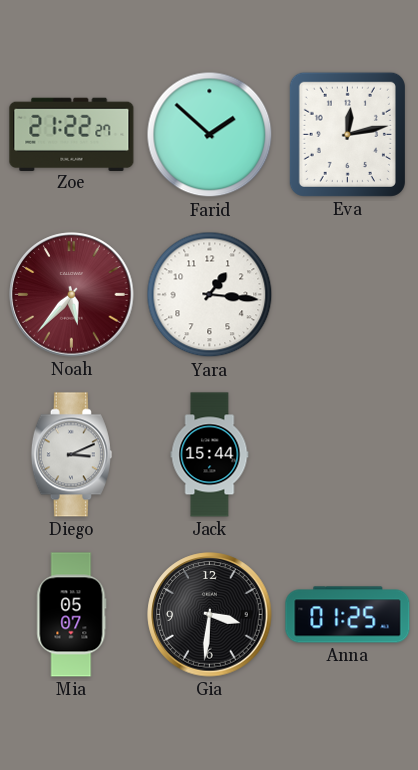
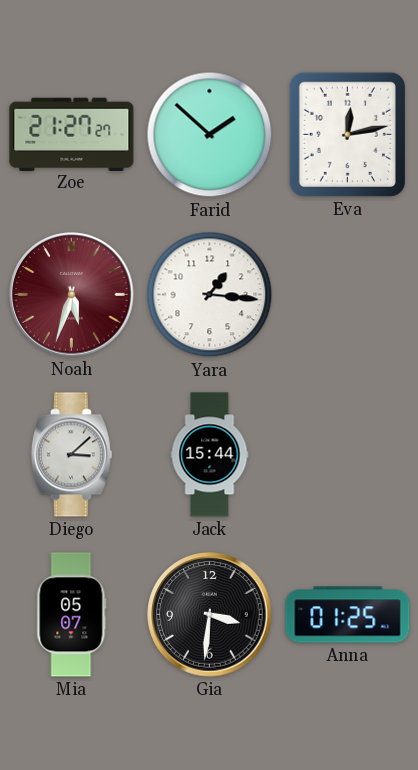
Zoe: 21:22 -> 21:27 (72, 134)
Noah: 5:37 -> 5:33 (72, 295)
Diego: 3:11 -> 3:08 (71, 455)
